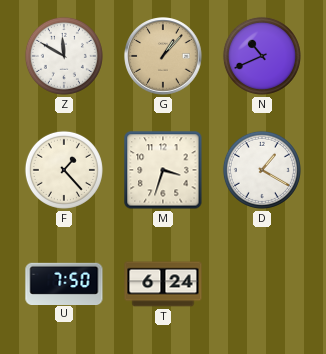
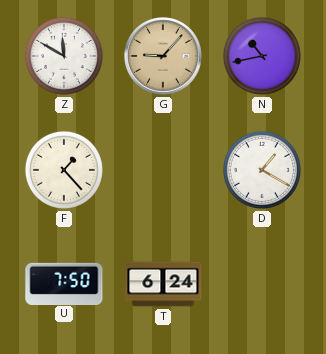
G: 1:07 -> 9:07 (163, 56)
N: 10:41 -> 10:43 (262, 56)
M: 3:33 -> none (163, 170)
